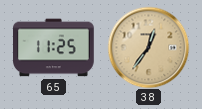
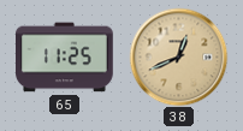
38: 12:36 -> 12:41 (178, 56)
